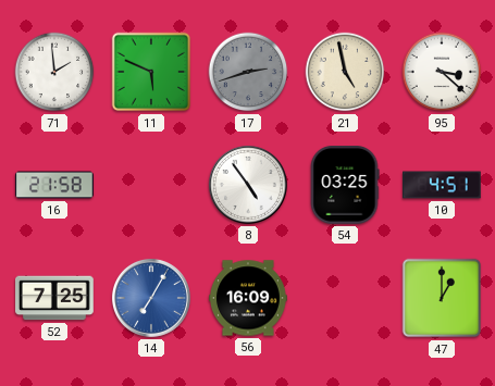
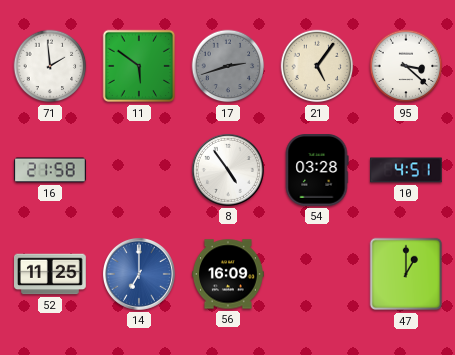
11: 5:49 -> 5:51 (139, 66)
21: 4:58 -> 5:06 (317, 66)
54: 03:25 -> 03:28 (317, 171)
52: 7:25 -> 11:25 (51, 274)
14: 7:05 -> 7:00 (139, 274)
